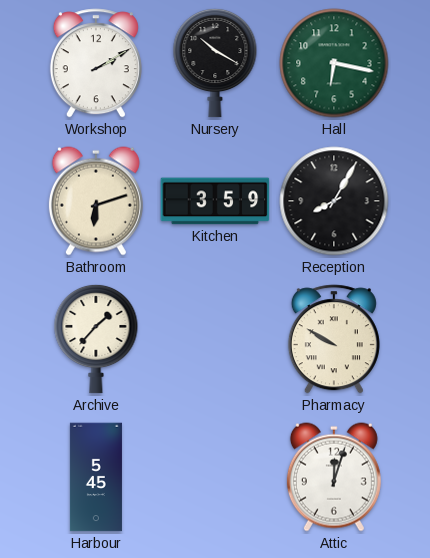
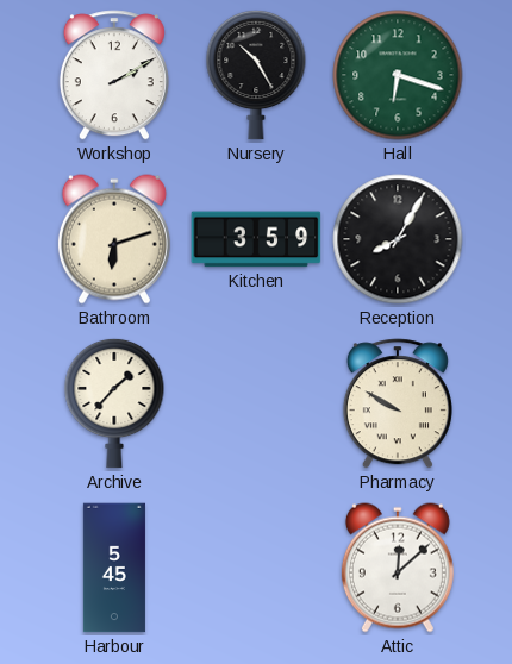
Nursery: 10:20 -> 10:25 (256, 75)
Hall: 6:17 -> 6:18 (398, 75)
Attic: 12:03 -> 12:08 (398, 568)
